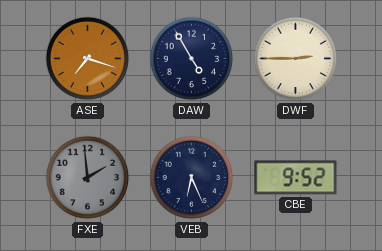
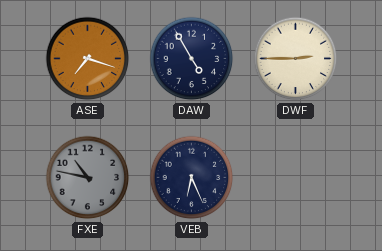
FXE: 1:59 -> 10:47 (88, 178)
CBE: 9:52 -> none (296, 178)
